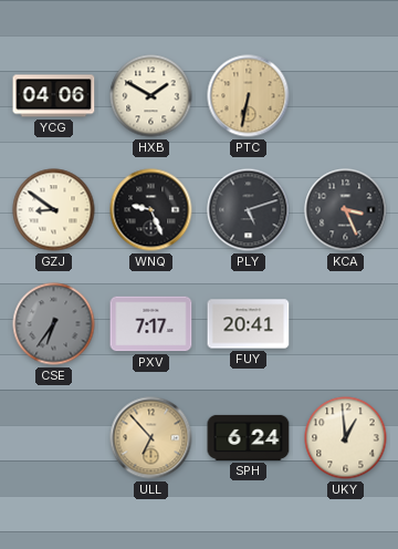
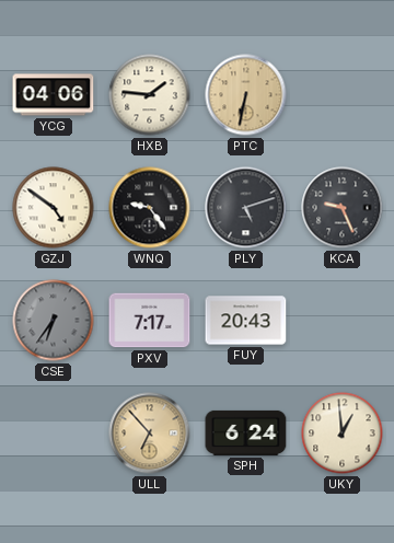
HXB: 1:50 -> 1:46 (150, 95)
GZJ: 8:51 -> 4:51 (54, 208)
WNQ: 9:26 -> 9:24 (150, 208)
KCA: 3:26 -> 9:26 (343, 208)
FUY: 20:41 -> 20:43 (246, 321)
